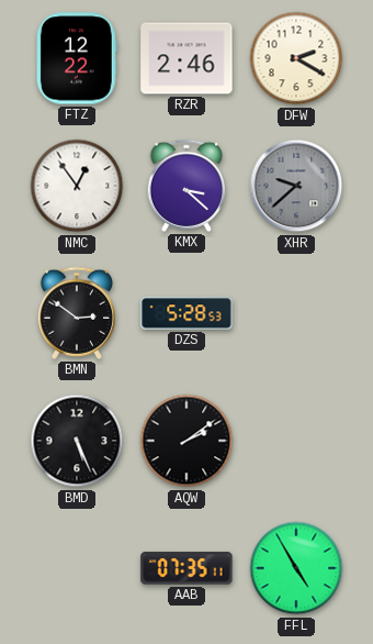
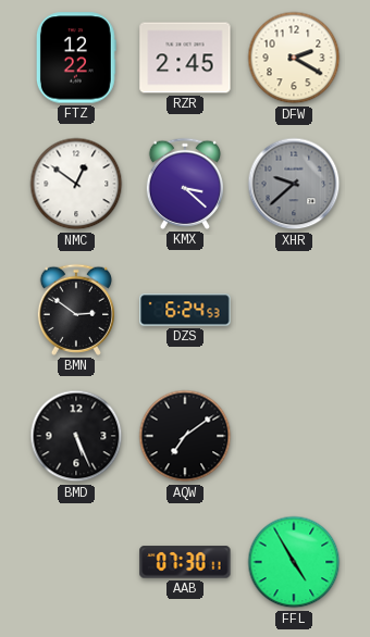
RZR: 2:46 -> 2:45 (185, 58)
NMC: 12:54 -> 12:51 (76, 184)
DZS: 5:28 -> 6:24 (185, 310)
AQW: 2:09 -> 7:09 (185, 436)
AAB: 07:35 -> 07:30 (185, 562)
